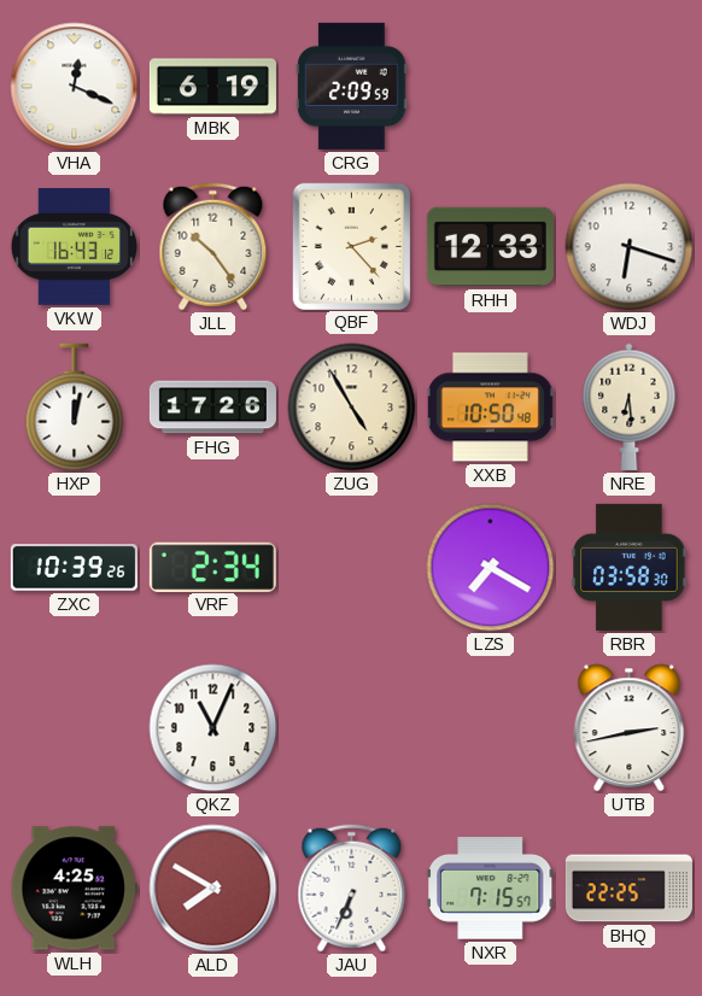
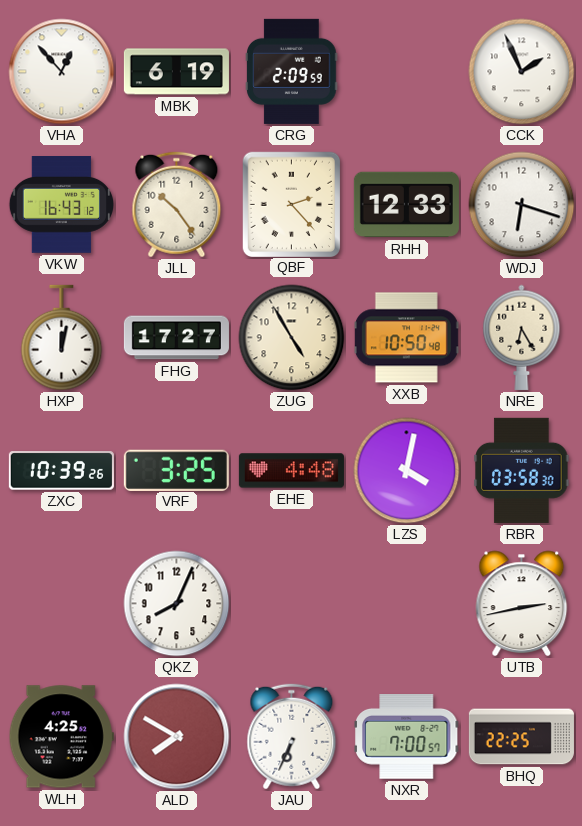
VHA: 12:19 -> 12:53 (62, 72)
CCK: none -> 1:56 (522, 72)
FHG: 17:26 -> 17:27 (176, 338)
NRE: 6:29 -> 6:25 (522, 337)
VRF: 2:34 -> 3:25 (176, 470)
EHE: none -> 4:48 (291, 471)
LZS: 7:20 -> 4:02 (407, 471)
QKZ: 11:04 -> 8:04 (177, 604)
NXR: 7:15 -> 7:00 (406, 737)
